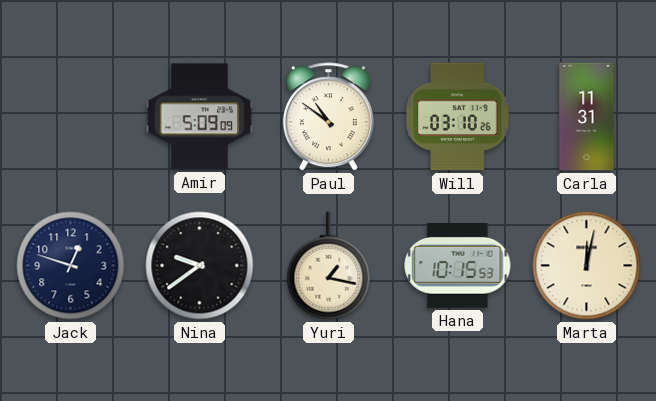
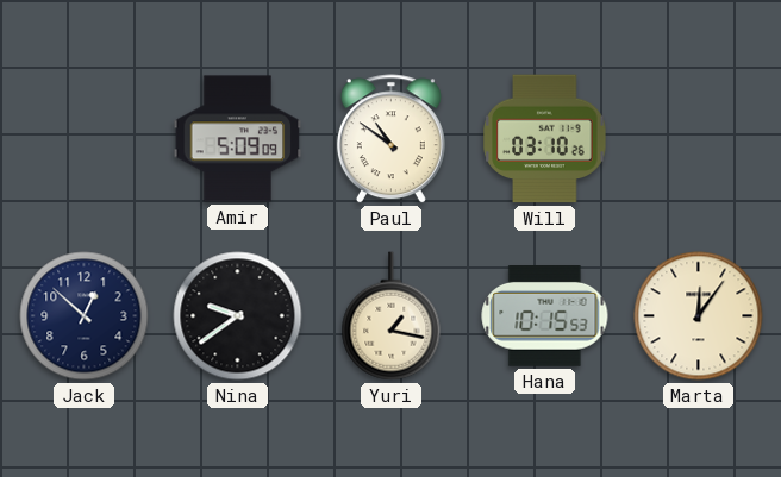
Carla: 11:31 -> none (587, 117)
Jack: 12:48 -> 12:52 (85, 316)
Marta: 12:02 -> 12:06 (699, 316)
